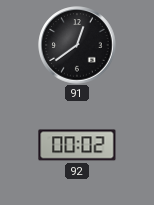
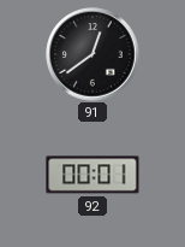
92: 00:02 -> 00:01 (92, 175)
